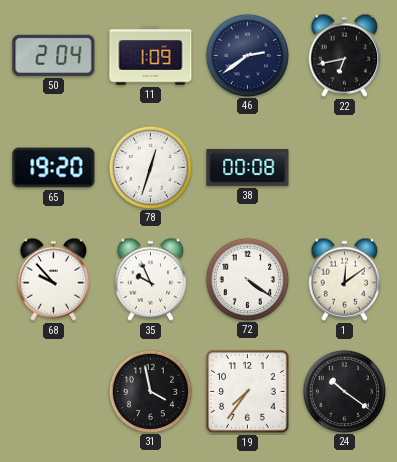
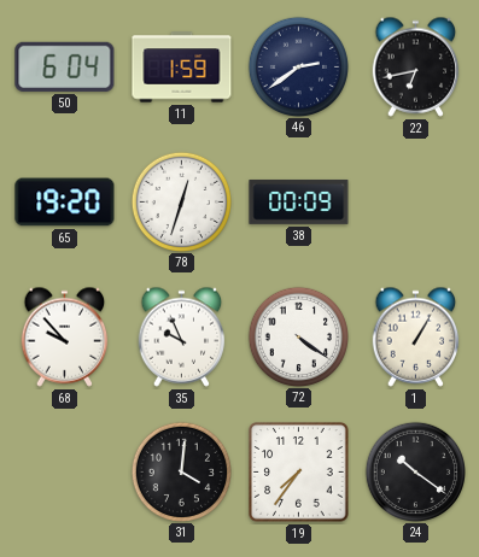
50: 2:04 -> 6:04 (65, 66)
11: 1:09 -> 1:59 (182, 68)
38: 00:08 -> 00:09 (299, 201)
1: 12:09 -> 1:05 (416, 336)
31: 3:58 -> 4:01 (181, 471)
